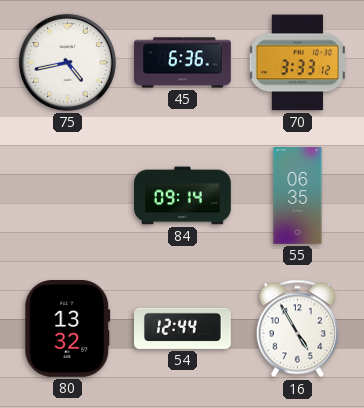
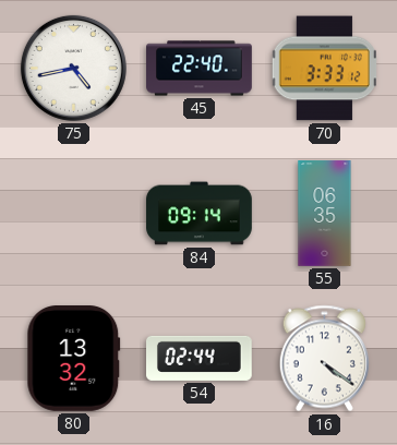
45: 6:36 -> 22:40 (200, 69)
54: 12:44 -> 02:44 (200, 358)
16: 4:55 -> 4:21 (324, 359)
